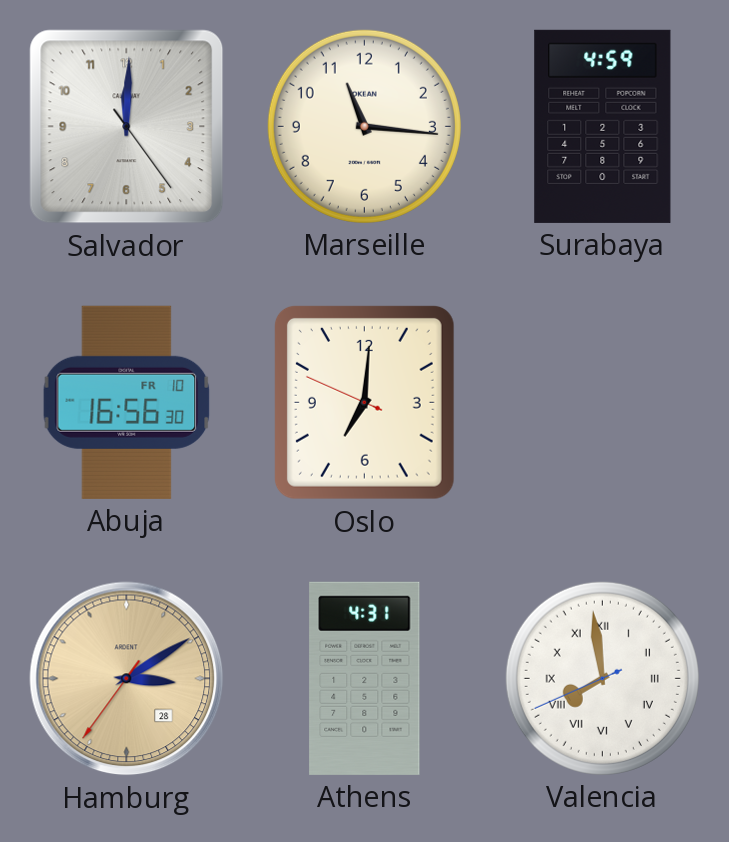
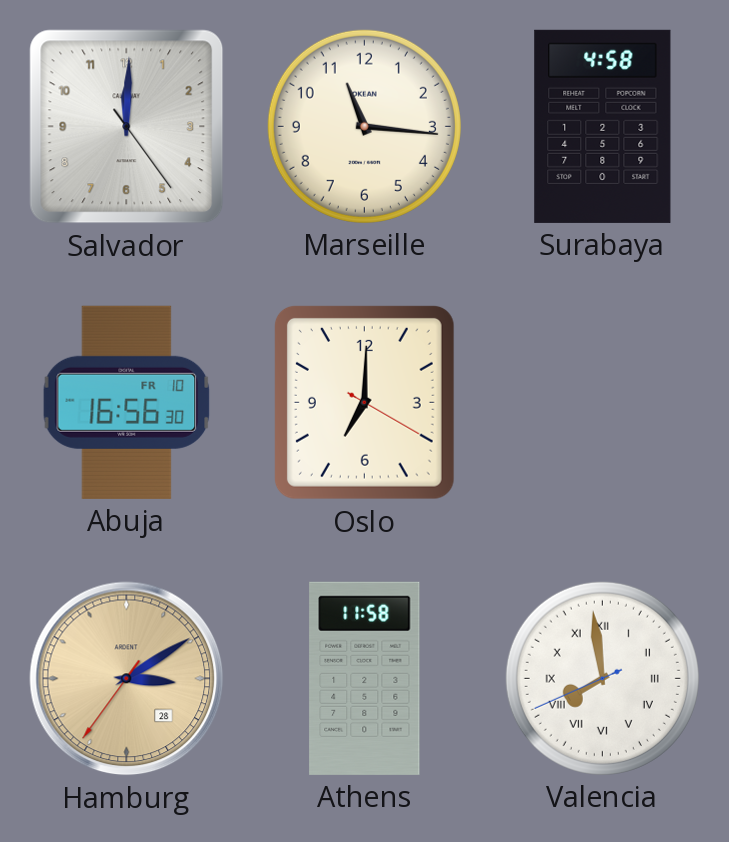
Surabaya: 4:59 -> 4:58 (603, 126)
Oslo: 7:00:49 -> 7:00:20 (364, 402)
Athens: 4:31 -> 11:58 (365, 678)
